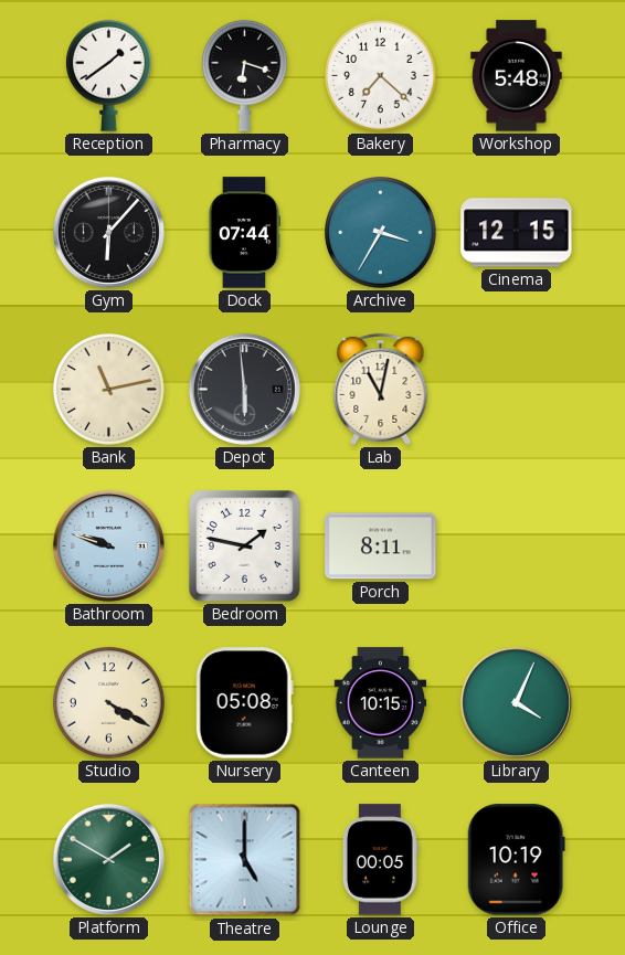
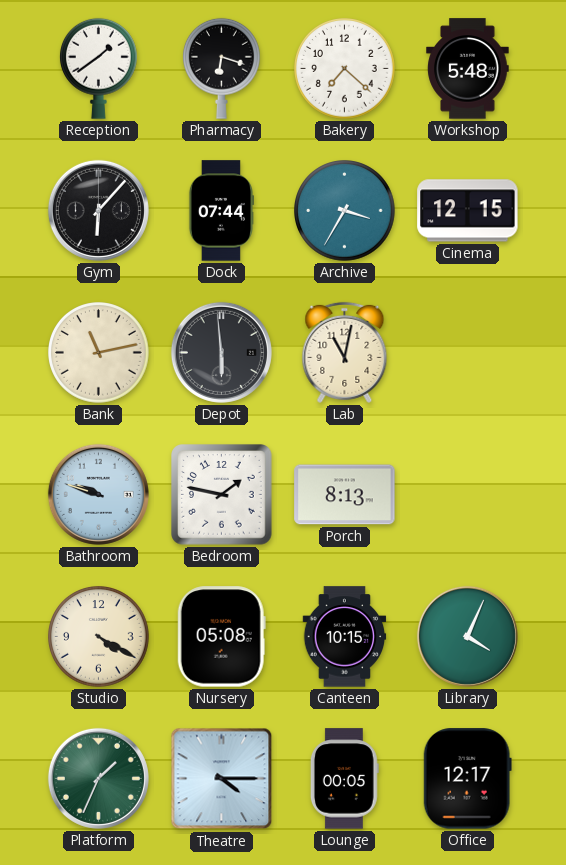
Porch: 8:11 -> 8:13 (345, 495)
Platform: 1:50 -> 1:34 (98, 778)
Theatre: 5:00 -> 4:15 (222, 779)
Office: 10:19 -> 12:17 (467, 779)
